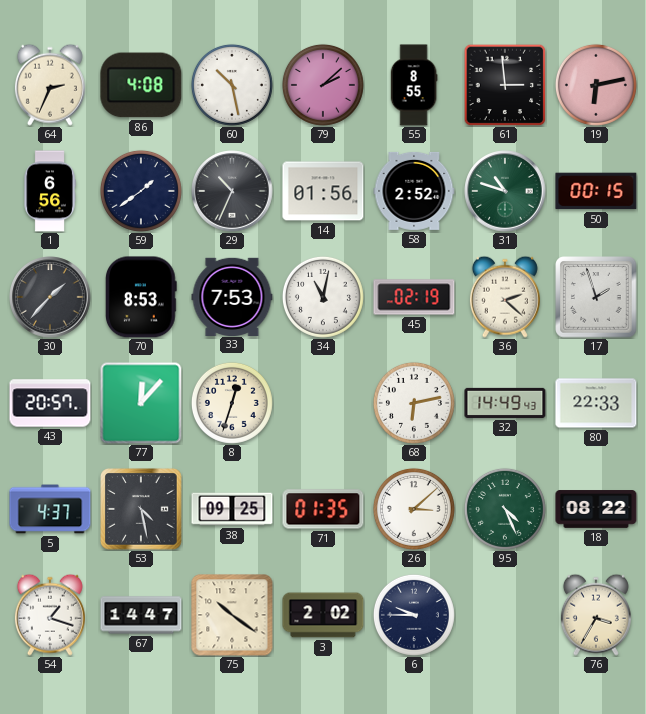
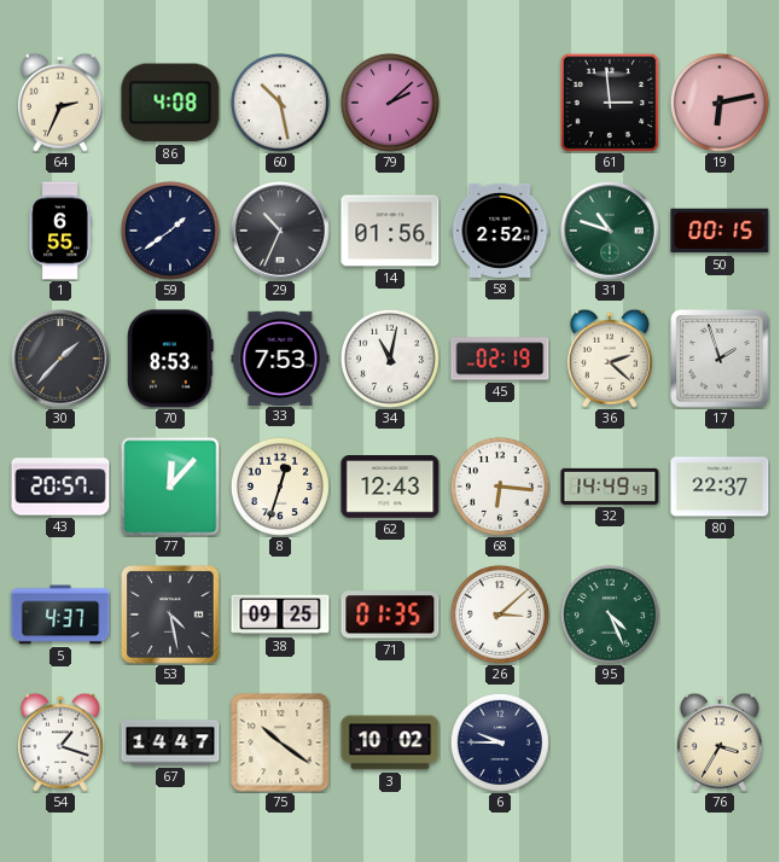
55: 8:55 -> none (414, 85)
1: 6:56 -> 6:55 (60, 231)
62: none -> 12:43 (390, 488)
68: 6:13 -> 6:16 (500, 487)
80: 22:33 -> 22:37 (720, 487)
18: 08:22 -> none (596, 509)
3: 2:02 -> 10:02 (390, 742)
